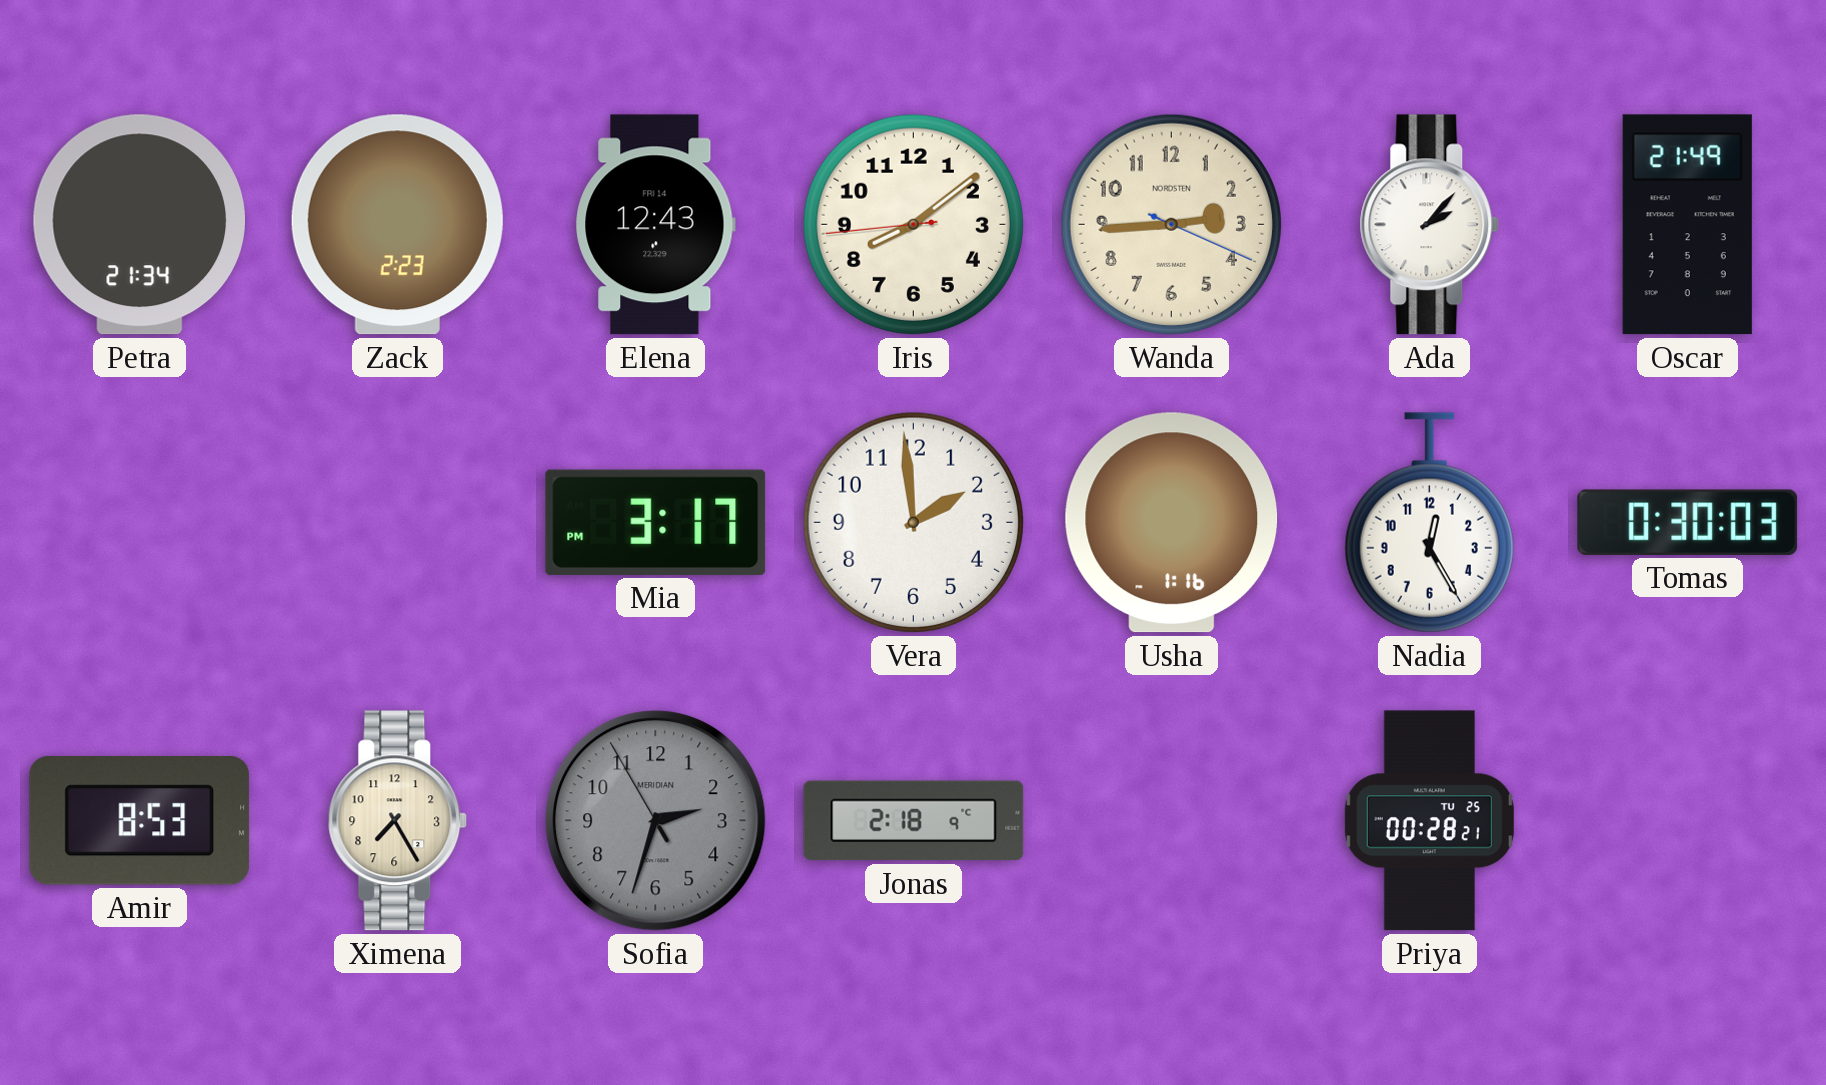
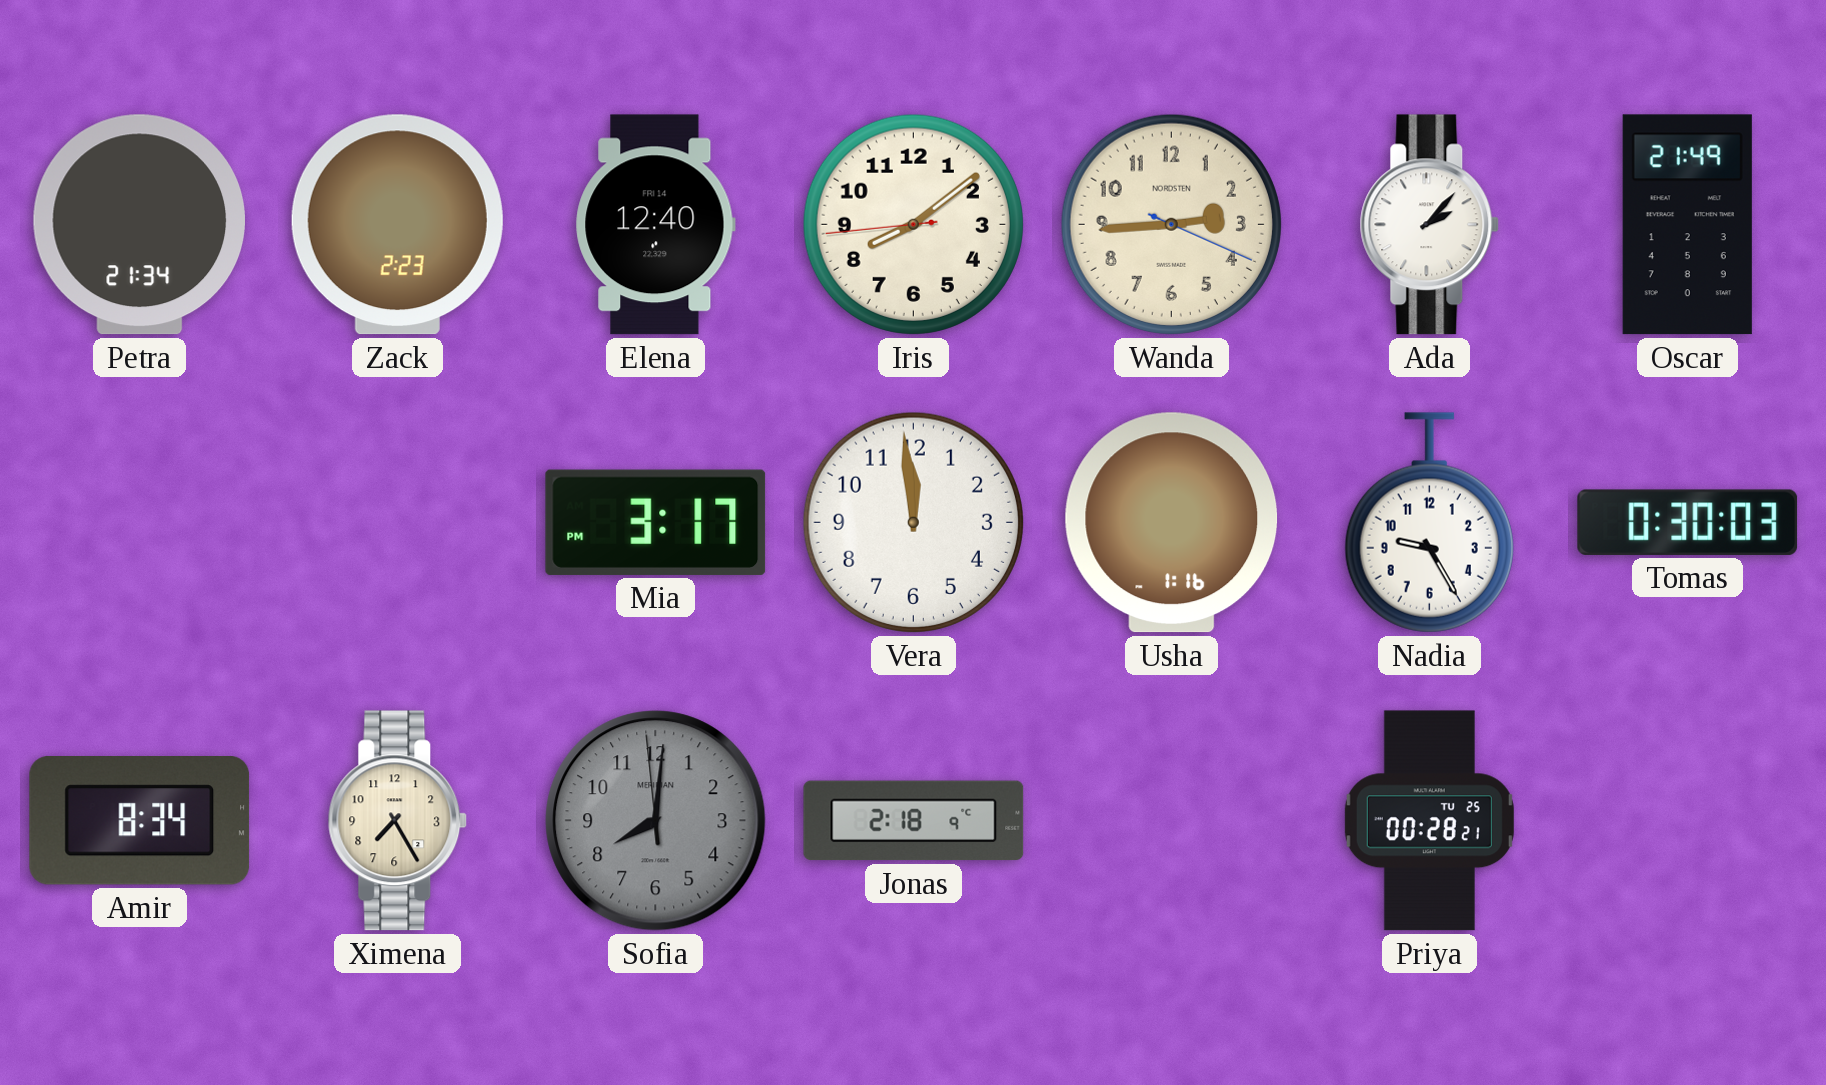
Elena: 12:43 -> 12:40 (655, 225)
Vera: 1:59 -> 11:59 (913, 522)
Nadia: 12:25 -> 9:25 (1429, 523)
Amir: 8:53 -> 8:34 (140, 821)
Sofia: 2:32 -> 8:00 (656, 821)
